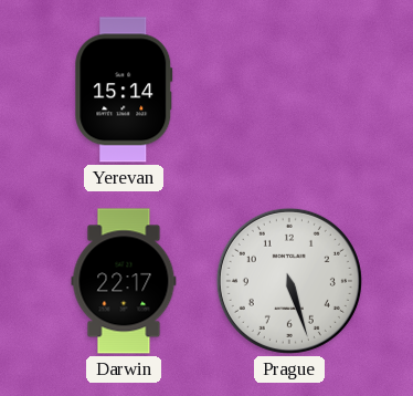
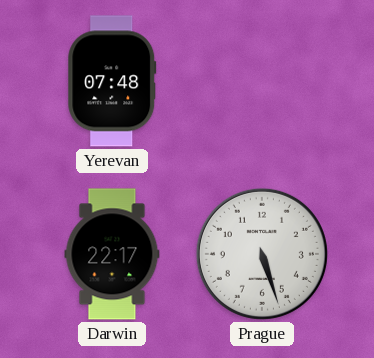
Yerevan: 15:14 -> 07:48 (112, 81)
